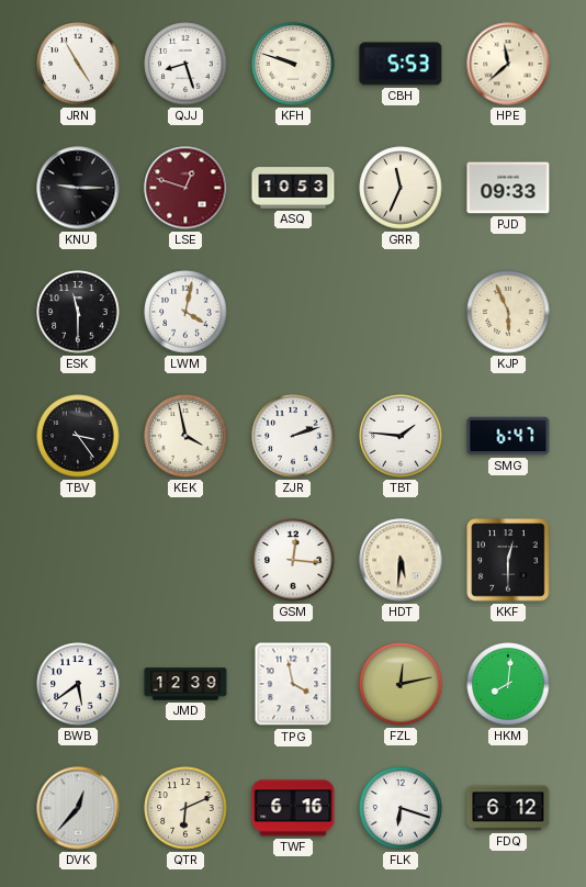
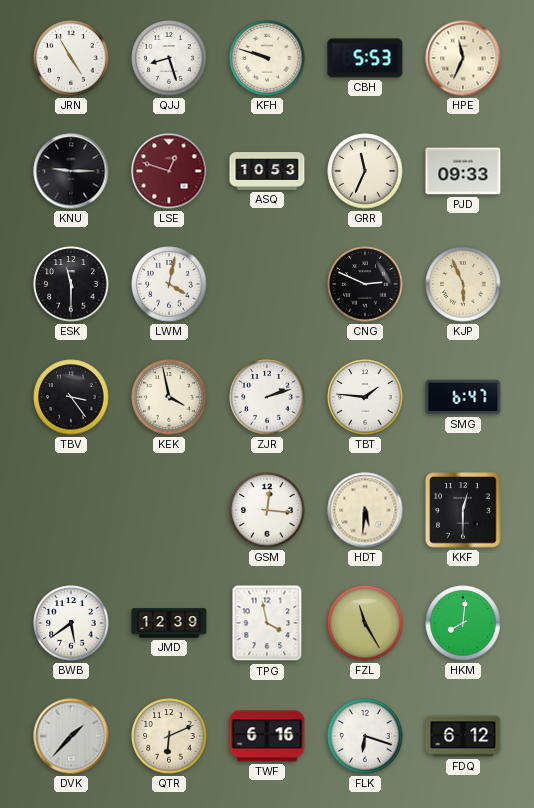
HPE: 11:38 -> 11:34 (463, 58)
CNG: none -> 2:49 (365, 284)
FZL: 12:13 -> 11:25 (365, 623)
DVK: 12:37 -> 1:37 (71, 736)
